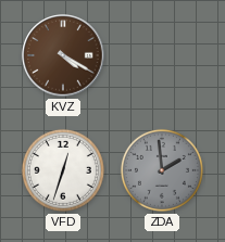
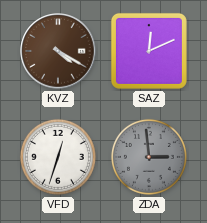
SAZ: none -> 12:11 (149, 51)
ZDA: 1:59 -> 2:59 (149, 157)
